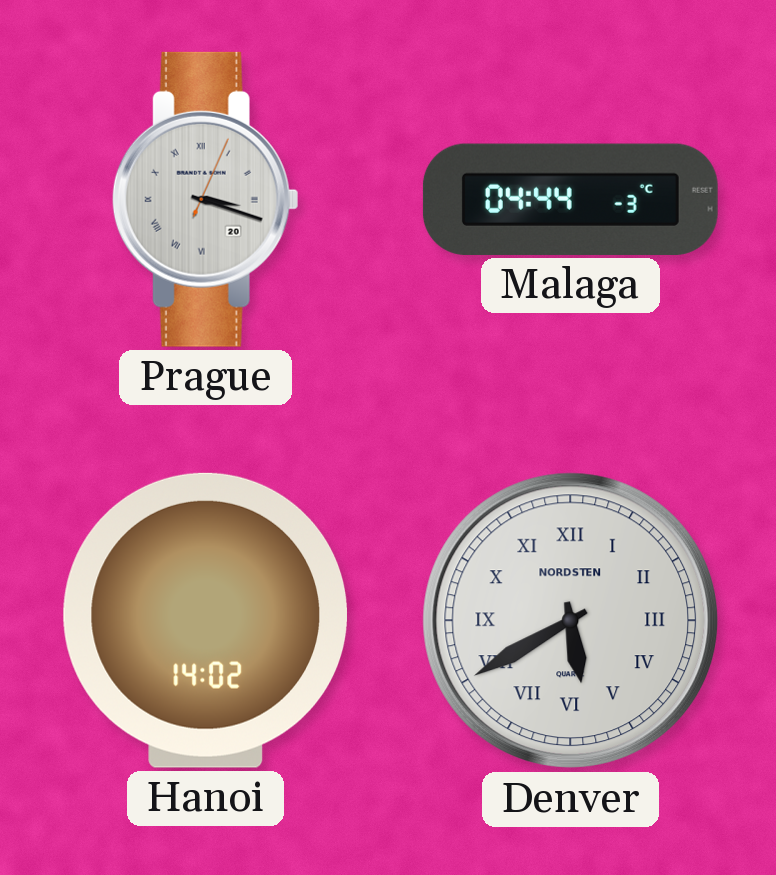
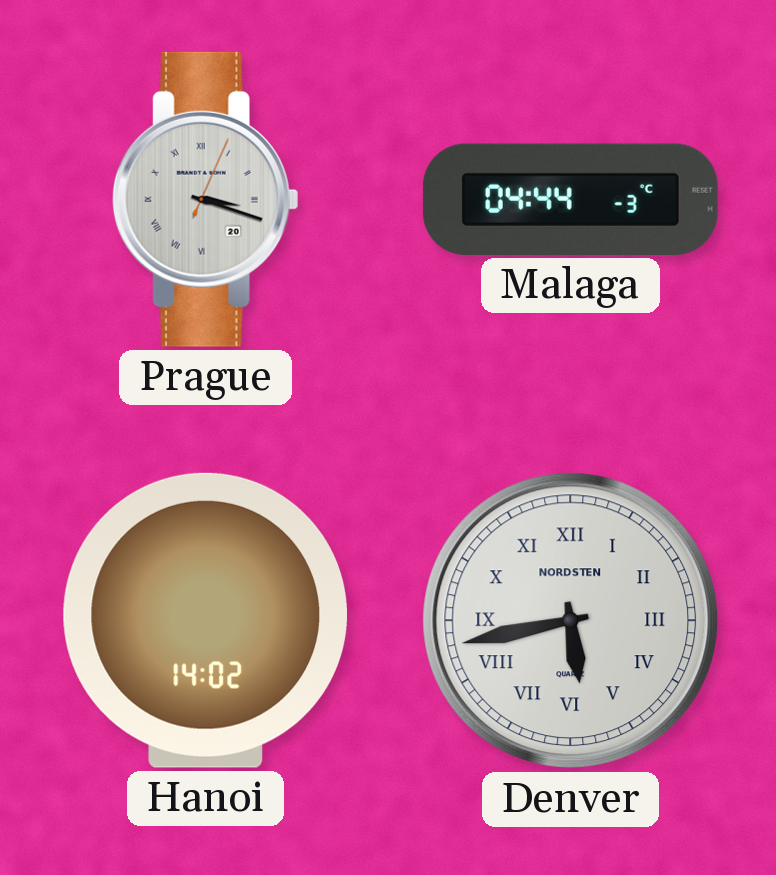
Denver: 5:40 -> 5:43 (571, 621)
